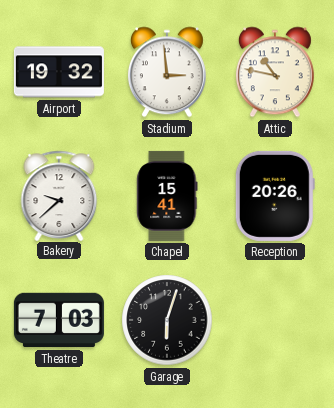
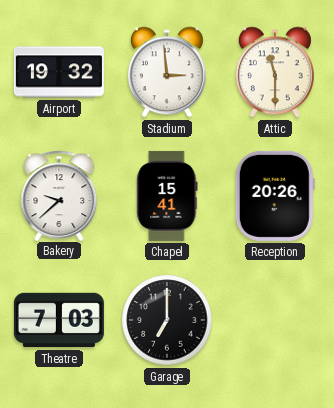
Attic: 10:47 -> 11:30 (275, 72)
Garage: 6:03 -> 7:00 (167, 320)
